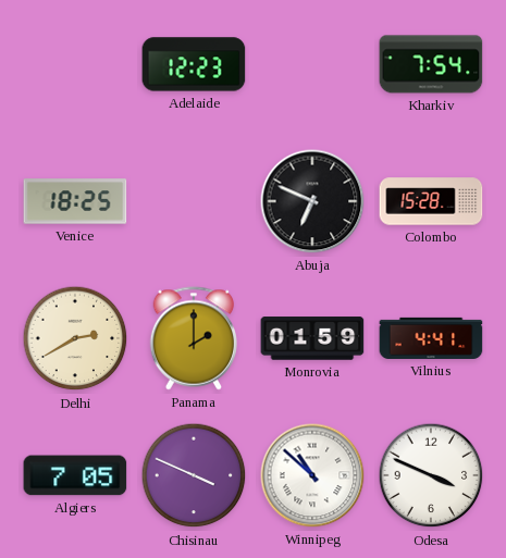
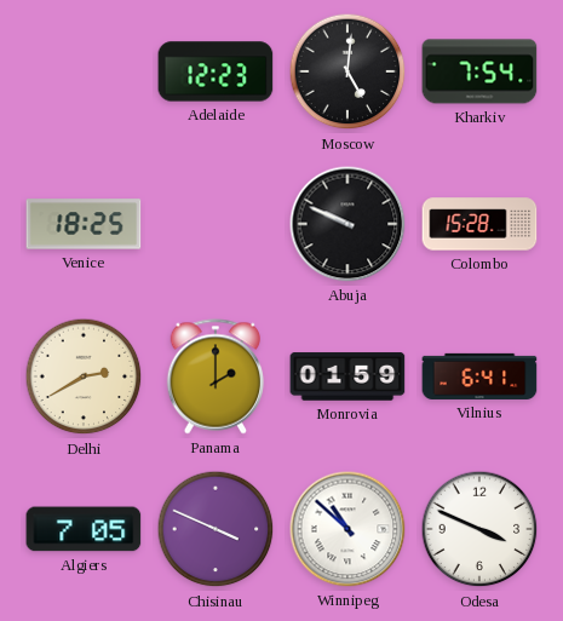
Moscow: none -> 5:01 (347, 71)
Abuja: 6:49 -> 9:49 (347, 224)
Vilnius: 4:41 -> 6:41 (479, 376)
